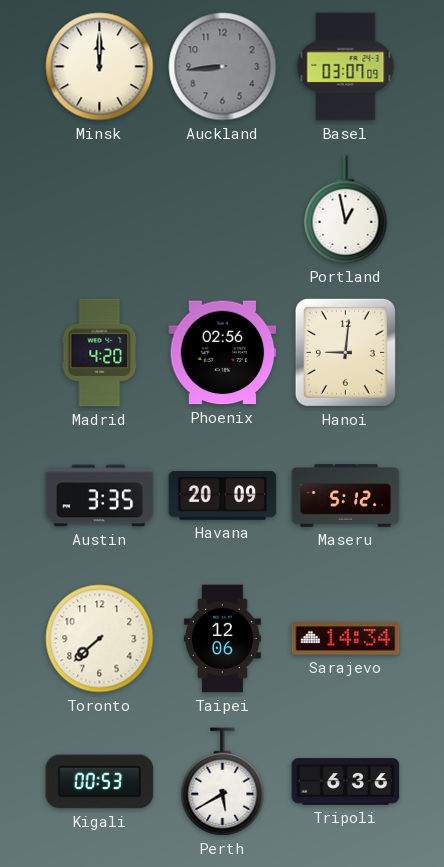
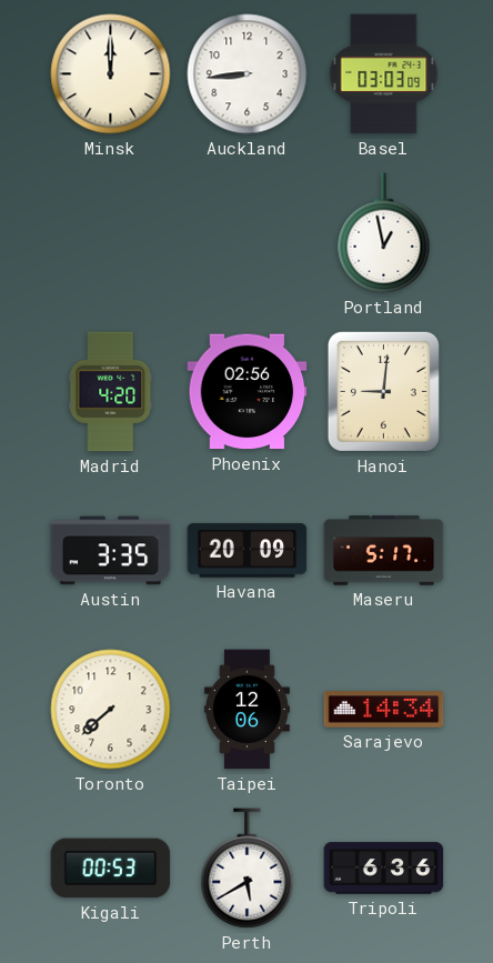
Auckland dial: grey -> white (248, 74)
Basel: 03:07 -> 03:03 (384, 74)
Maseru: 5:12 -> 5:17 (384, 551)
